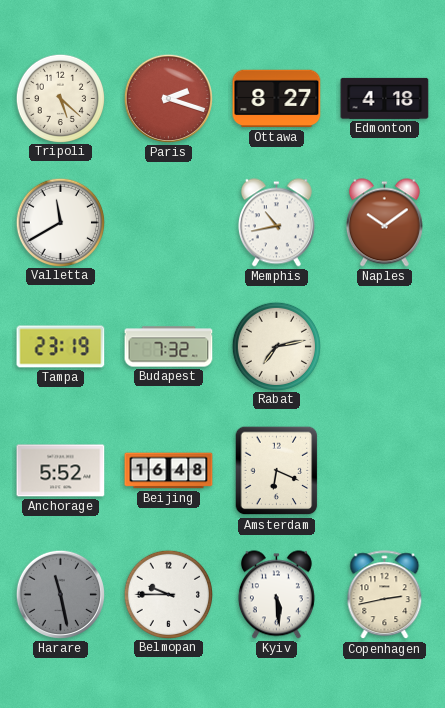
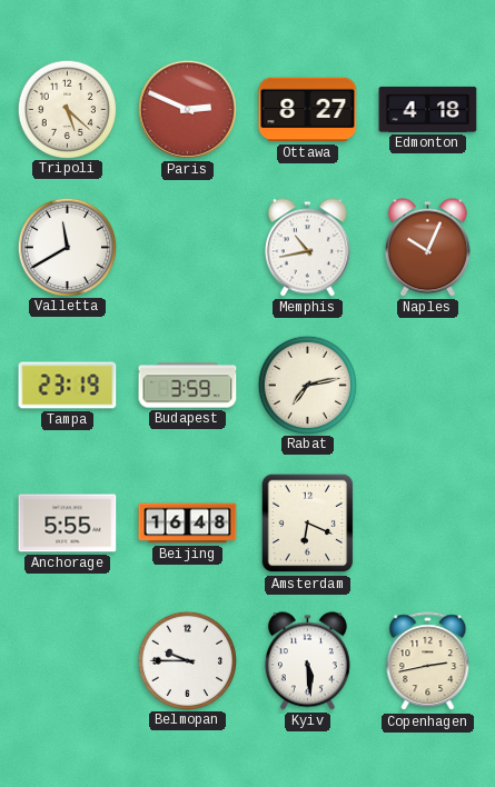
Paris: 2:18 -> 2:49 (187, 109)
Naples: 10:09 -> 10:04 (427, 248)
Budapest: 7:32 -> 3:59 (188, 386)
Anchorage: 5:52 -> 5:55 (68, 524)
Harare: 11:28 -> none (60, 594)
